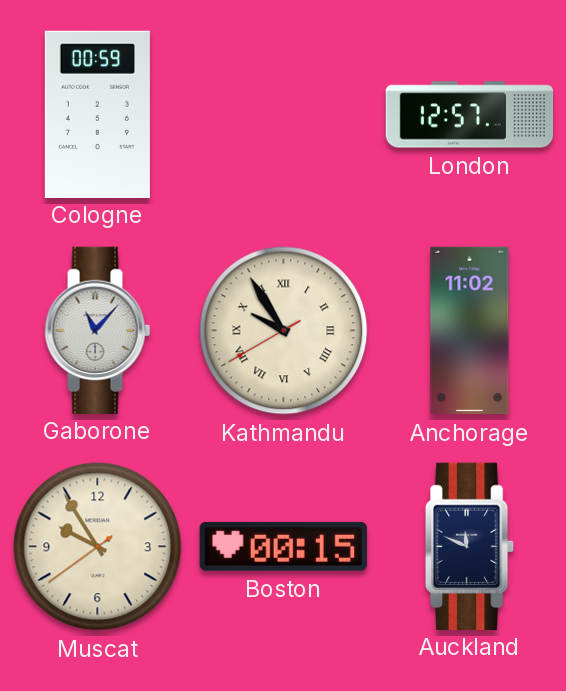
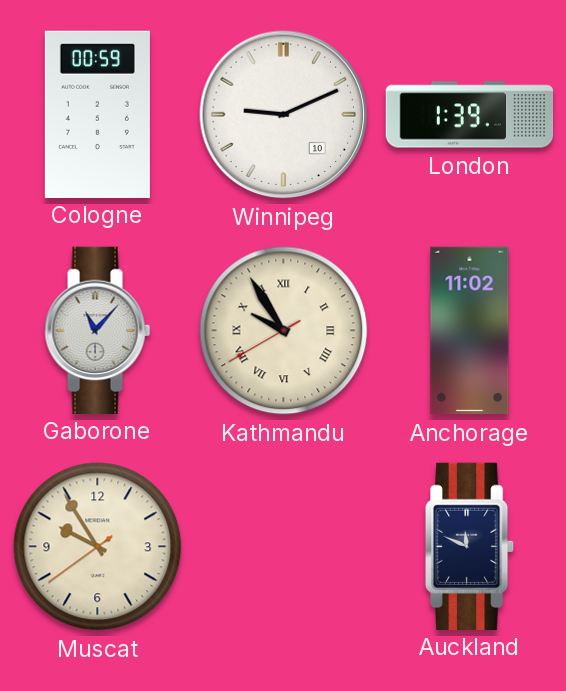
Winnipeg: none -> 9:11 (284, 115)
London: 12:57 -> 1:39 (470, 115)
Boston: 00:15 -> none (283, 546)
